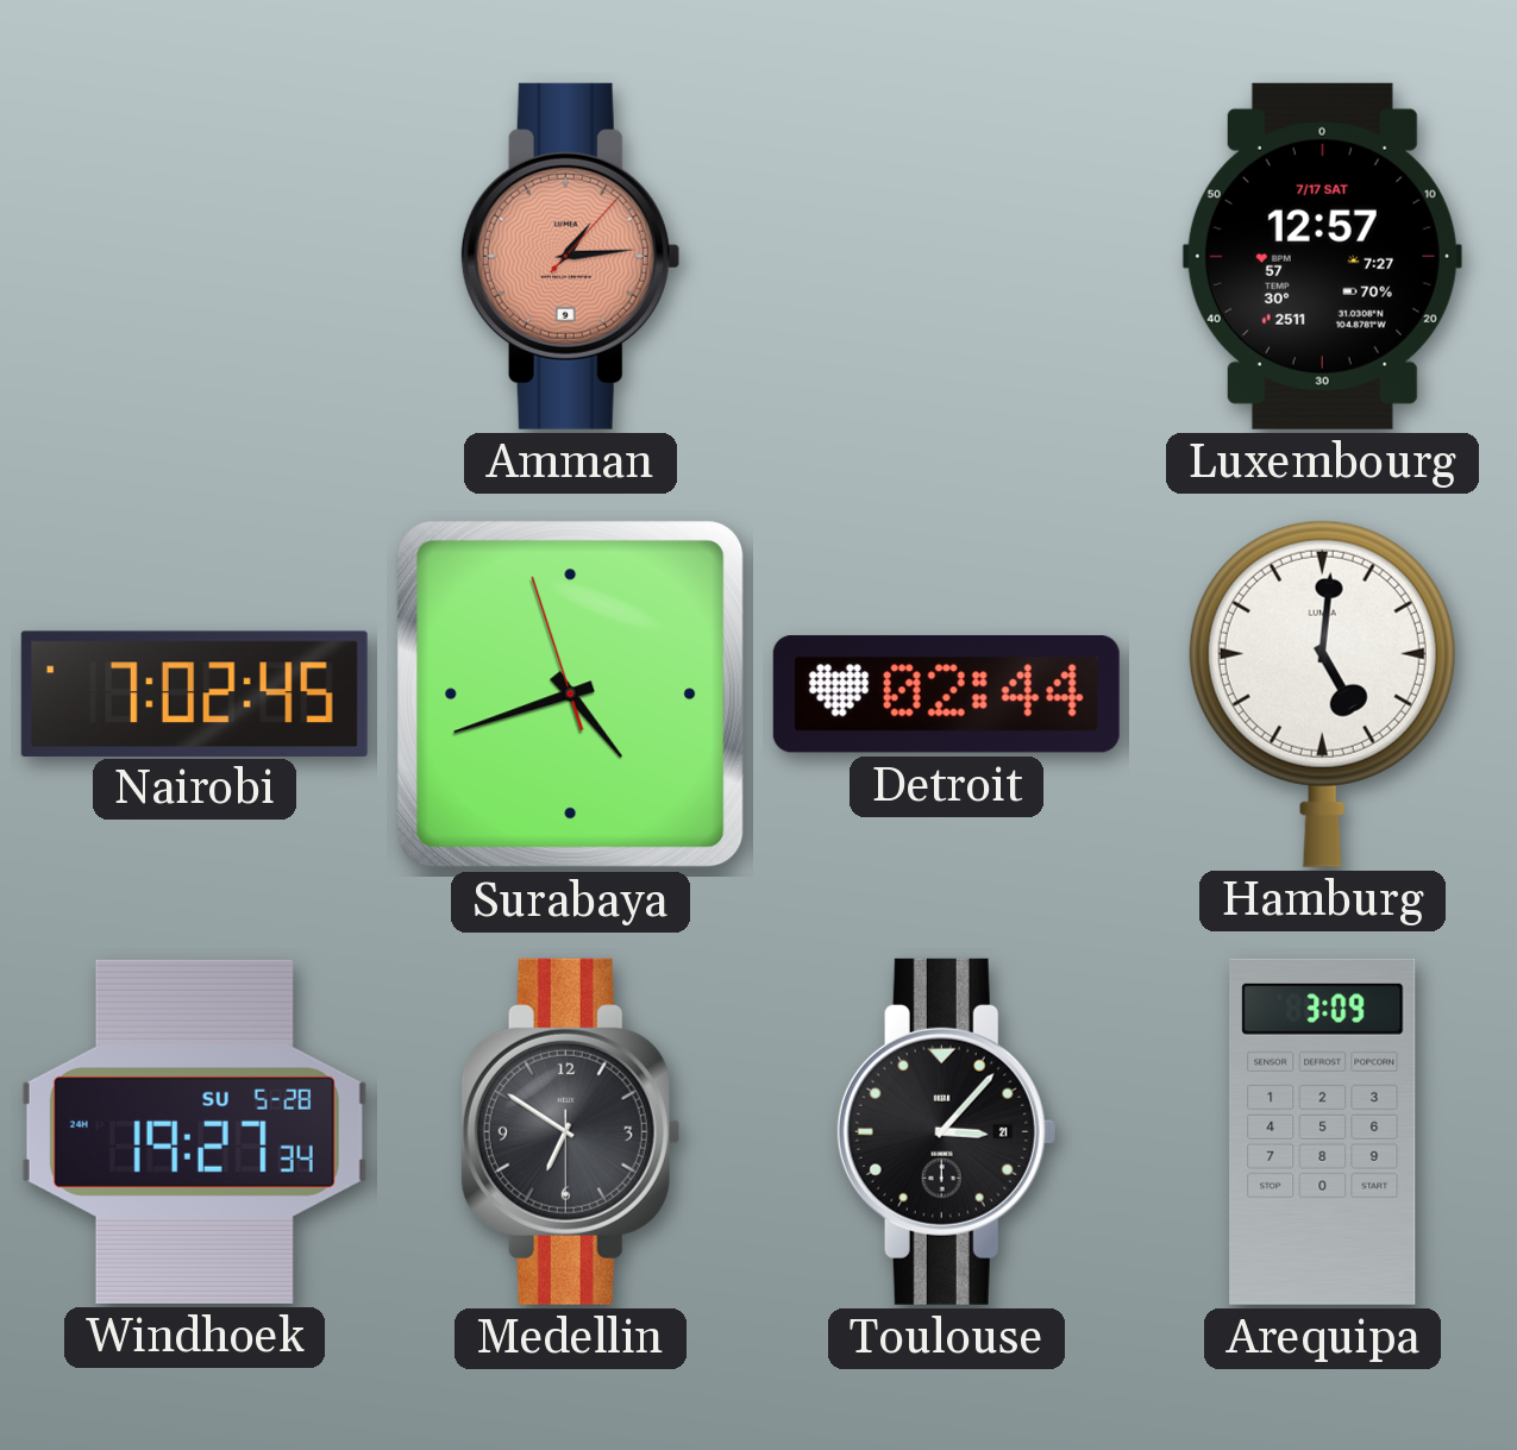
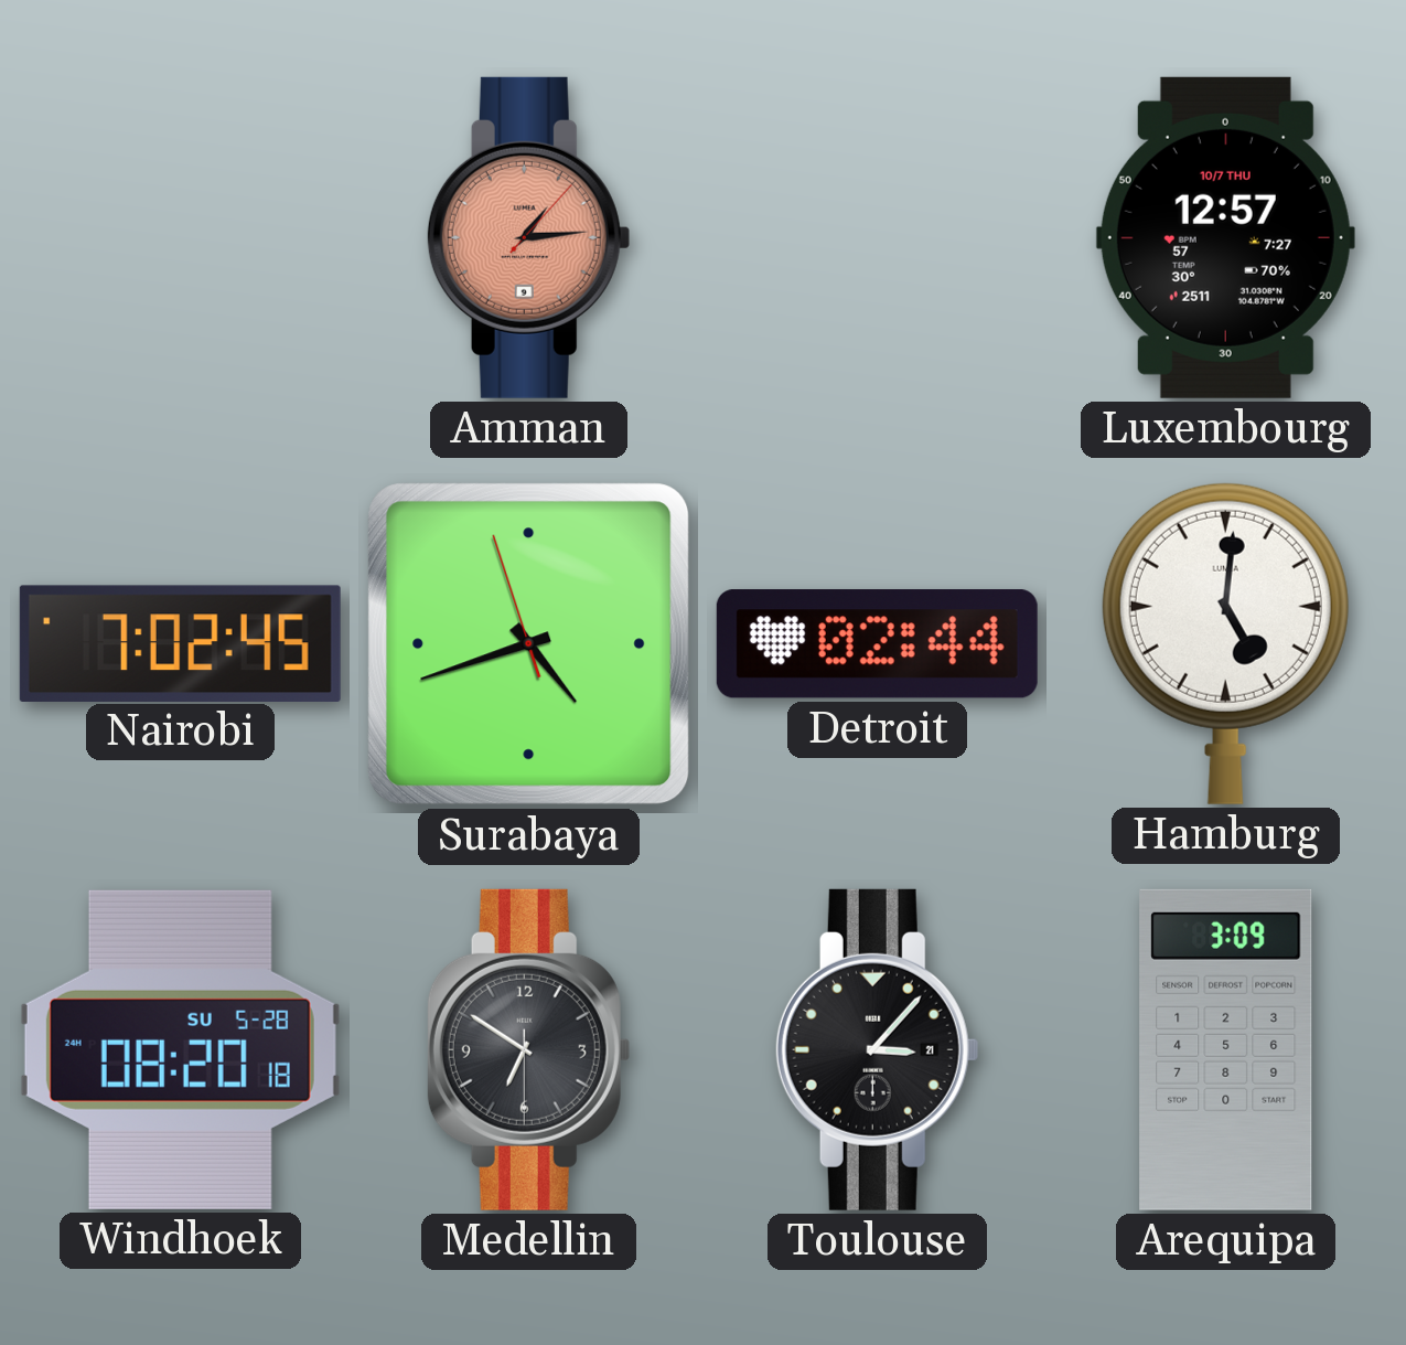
Luxembourg date: 7/17 SAT -> 10/7 THU (1225, 237)
Windhoek: 19:27 -> 08:20 (180, 1049)
